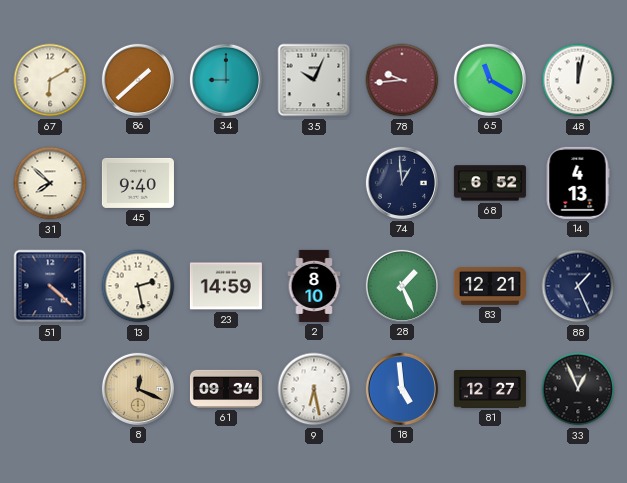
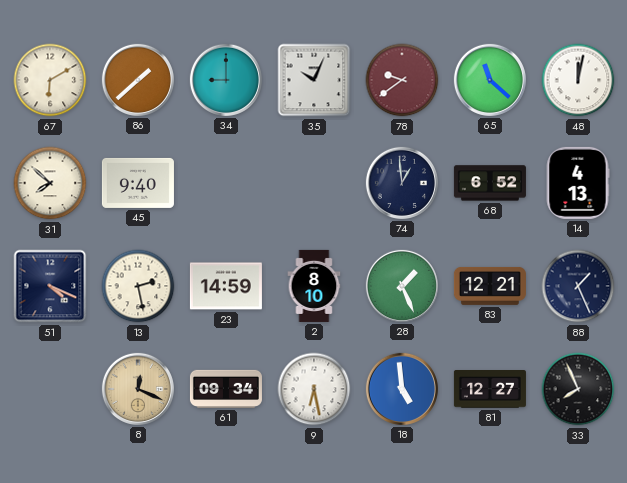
78: 9:44 -> 9:39 (402, 80)
65: 11:20 -> 11:22 (490, 80)
51: 4:22 -> 4:19 (50, 286)
33: 12:56 -> 7:56 (578, 389)
